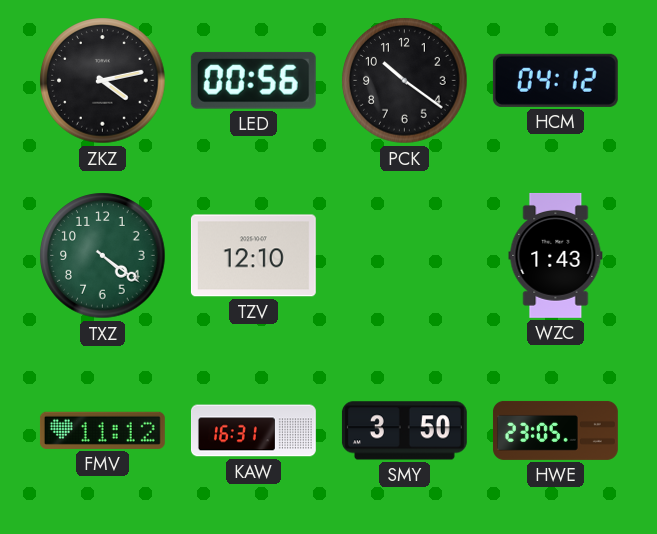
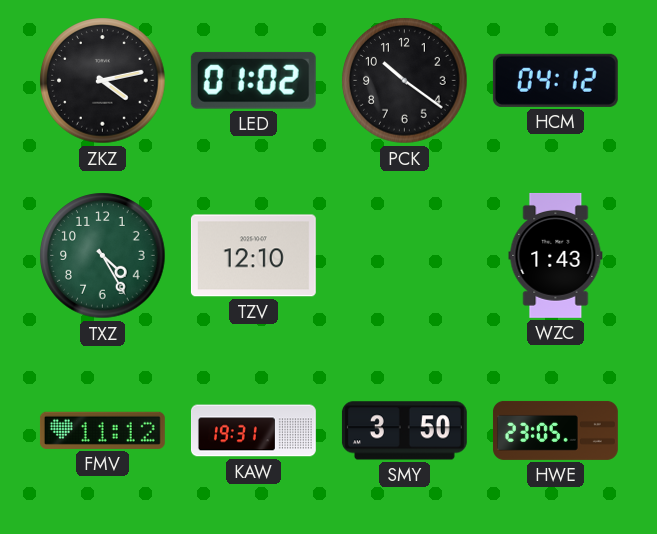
LED: 00:56 -> 01:02 (253, 80)
TXZ: 4:21 -> 4:25 (103, 256)
KAW: 16:31 -> 19:31 (253, 431)
